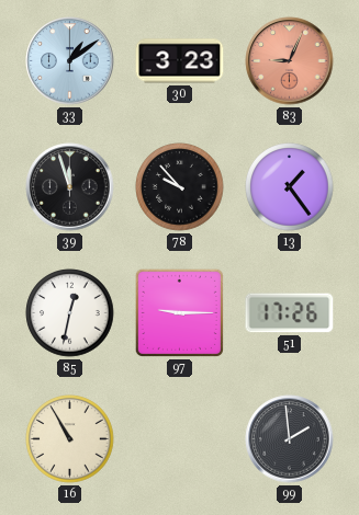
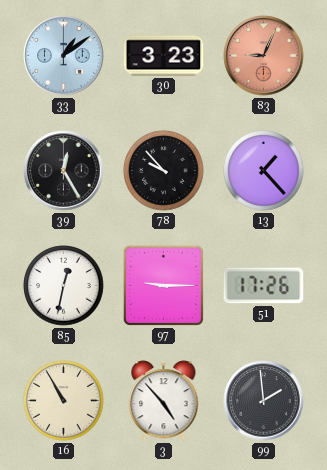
39: 11:57 -> 12:25 (64, 171)
13: 1:24 -> 1:23 (264, 171)
3: none -> 4:53 (164, 401)
